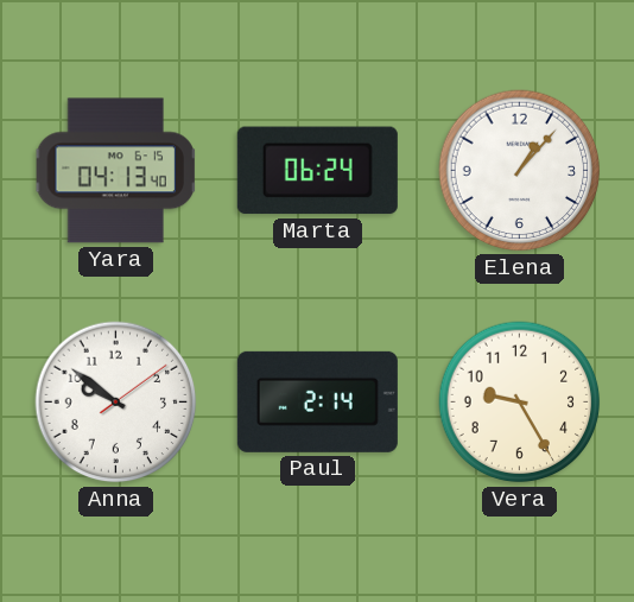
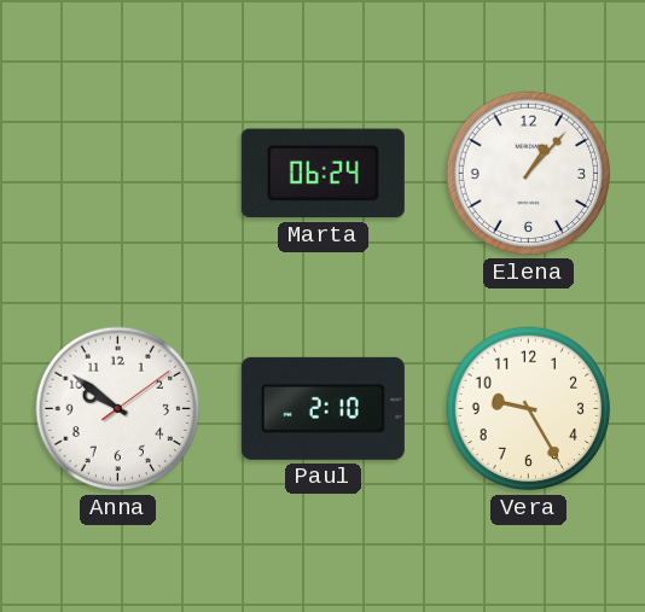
Yara: 04:13 -> none (115, 171)
Paul: 2:14 -> 2:10 (322, 408)
